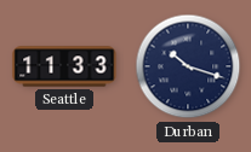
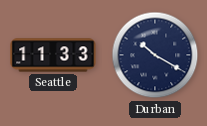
Durban: 10:18 -> 10:20 (155, 55)
